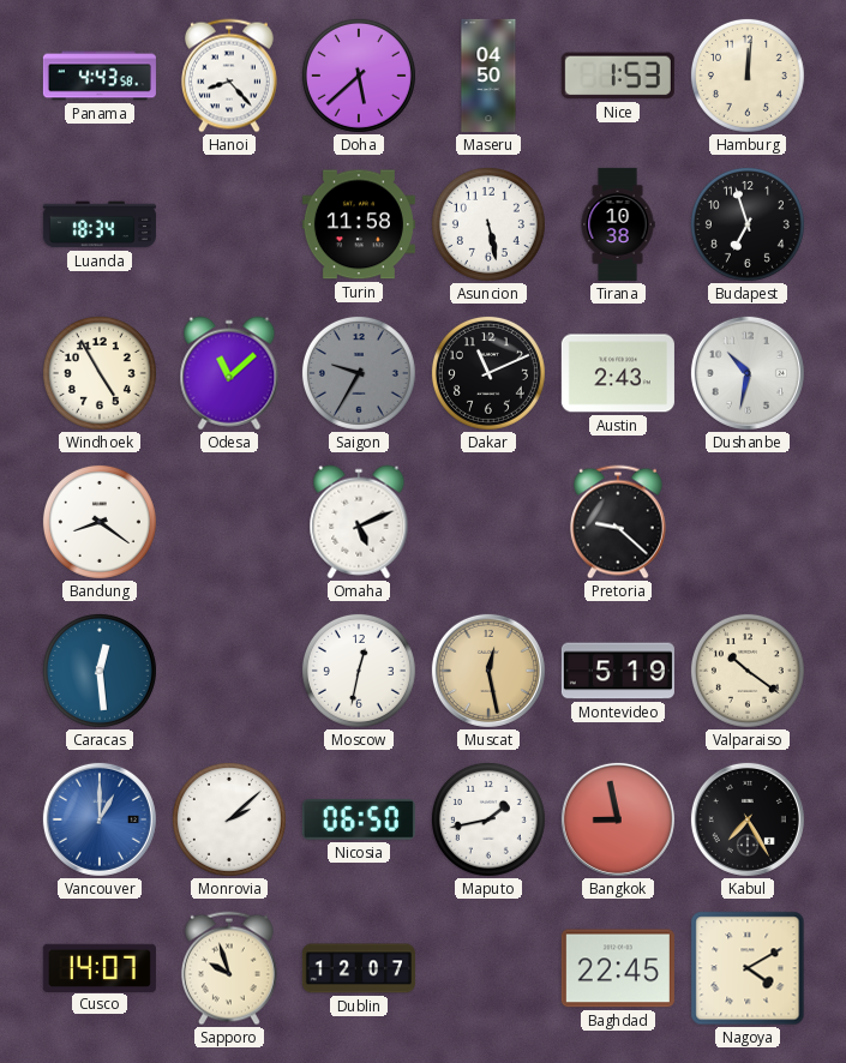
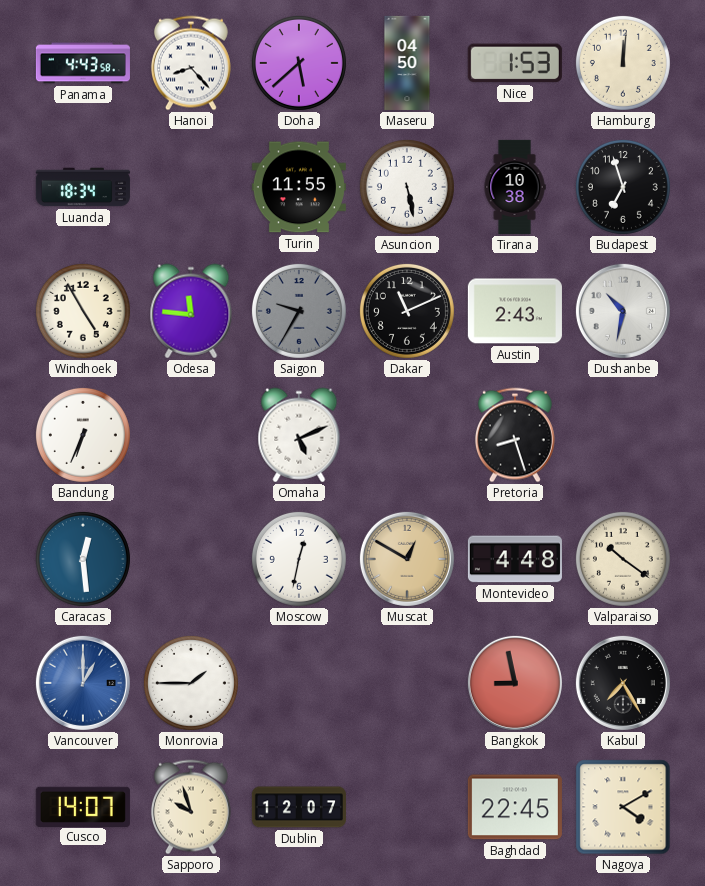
Turin: 11:58 -> 11:55 (299, 187)
Odesa: 11:08 -> 11:46 (191, 311)
Bandung: 8:21 -> 6:34 (83, 435)
Pretoria: 9:22 -> 8:27 (515, 435)
Muscat: 12:28 -> 12:50 (407, 559)
Montevideo: 5:19 -> 4:48 (515, 559)
Monrovia: 2:08 -> 1:45 (191, 683)
Nicosia: 06:50 -> none (359, 819)
Maputo: 1:43 -> none (488, 819)
